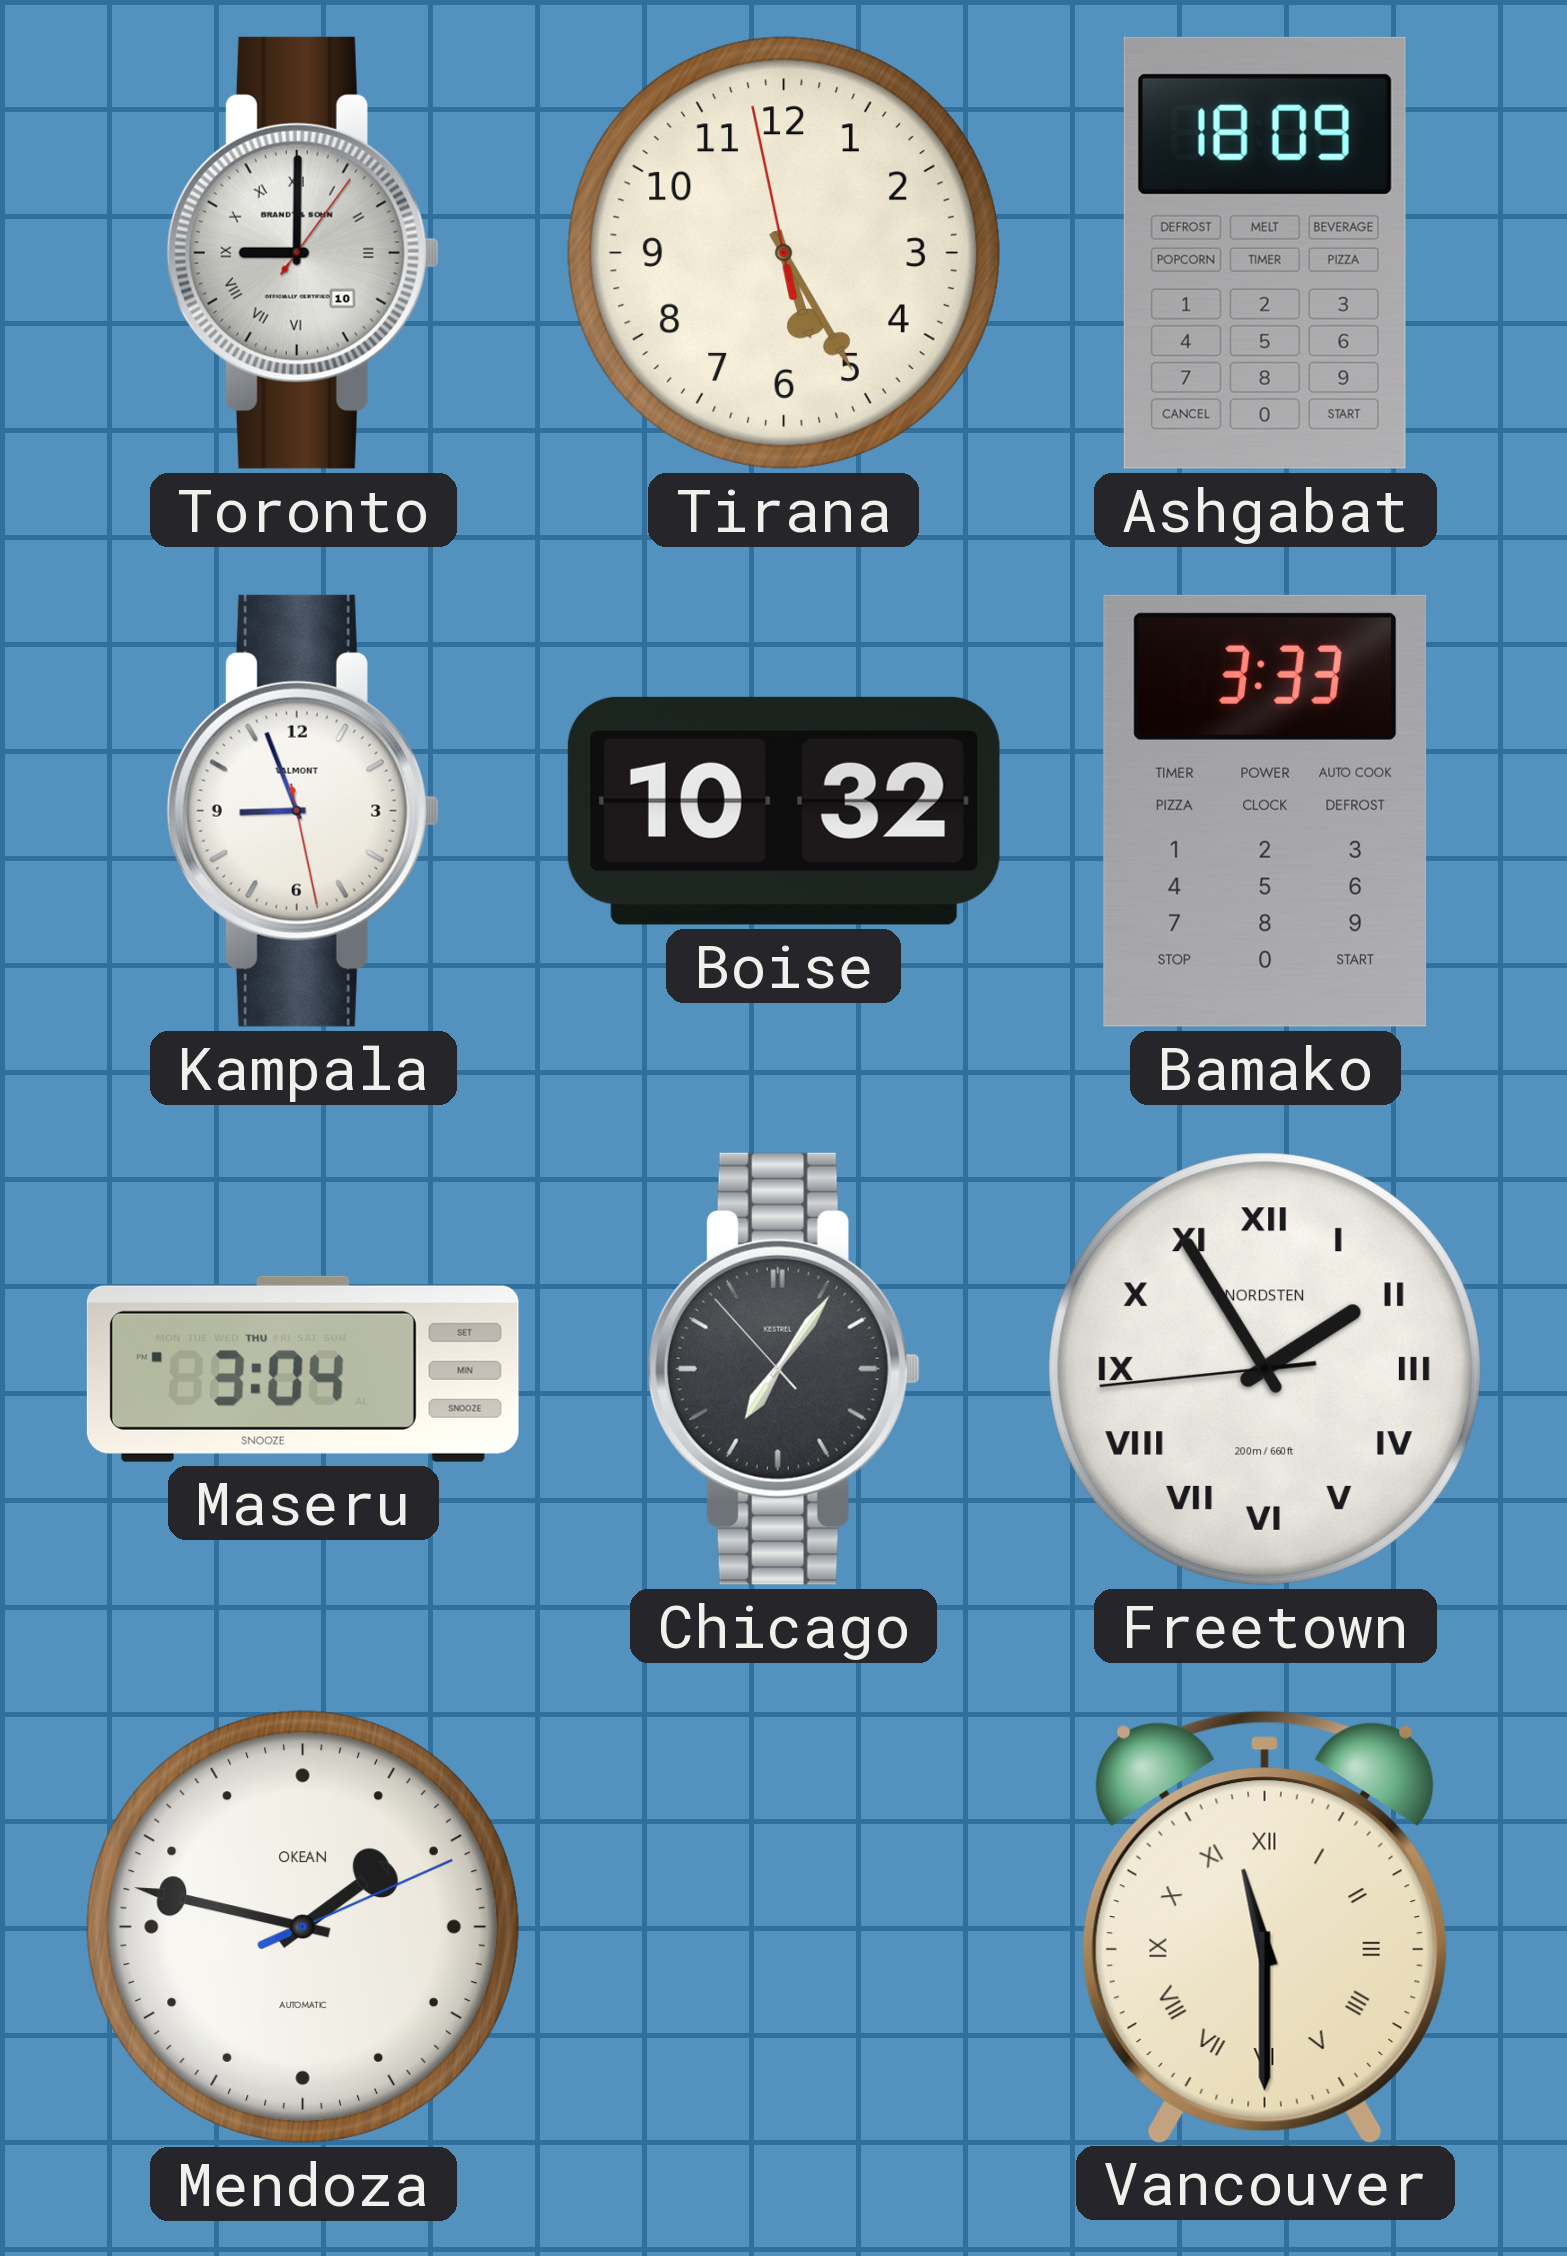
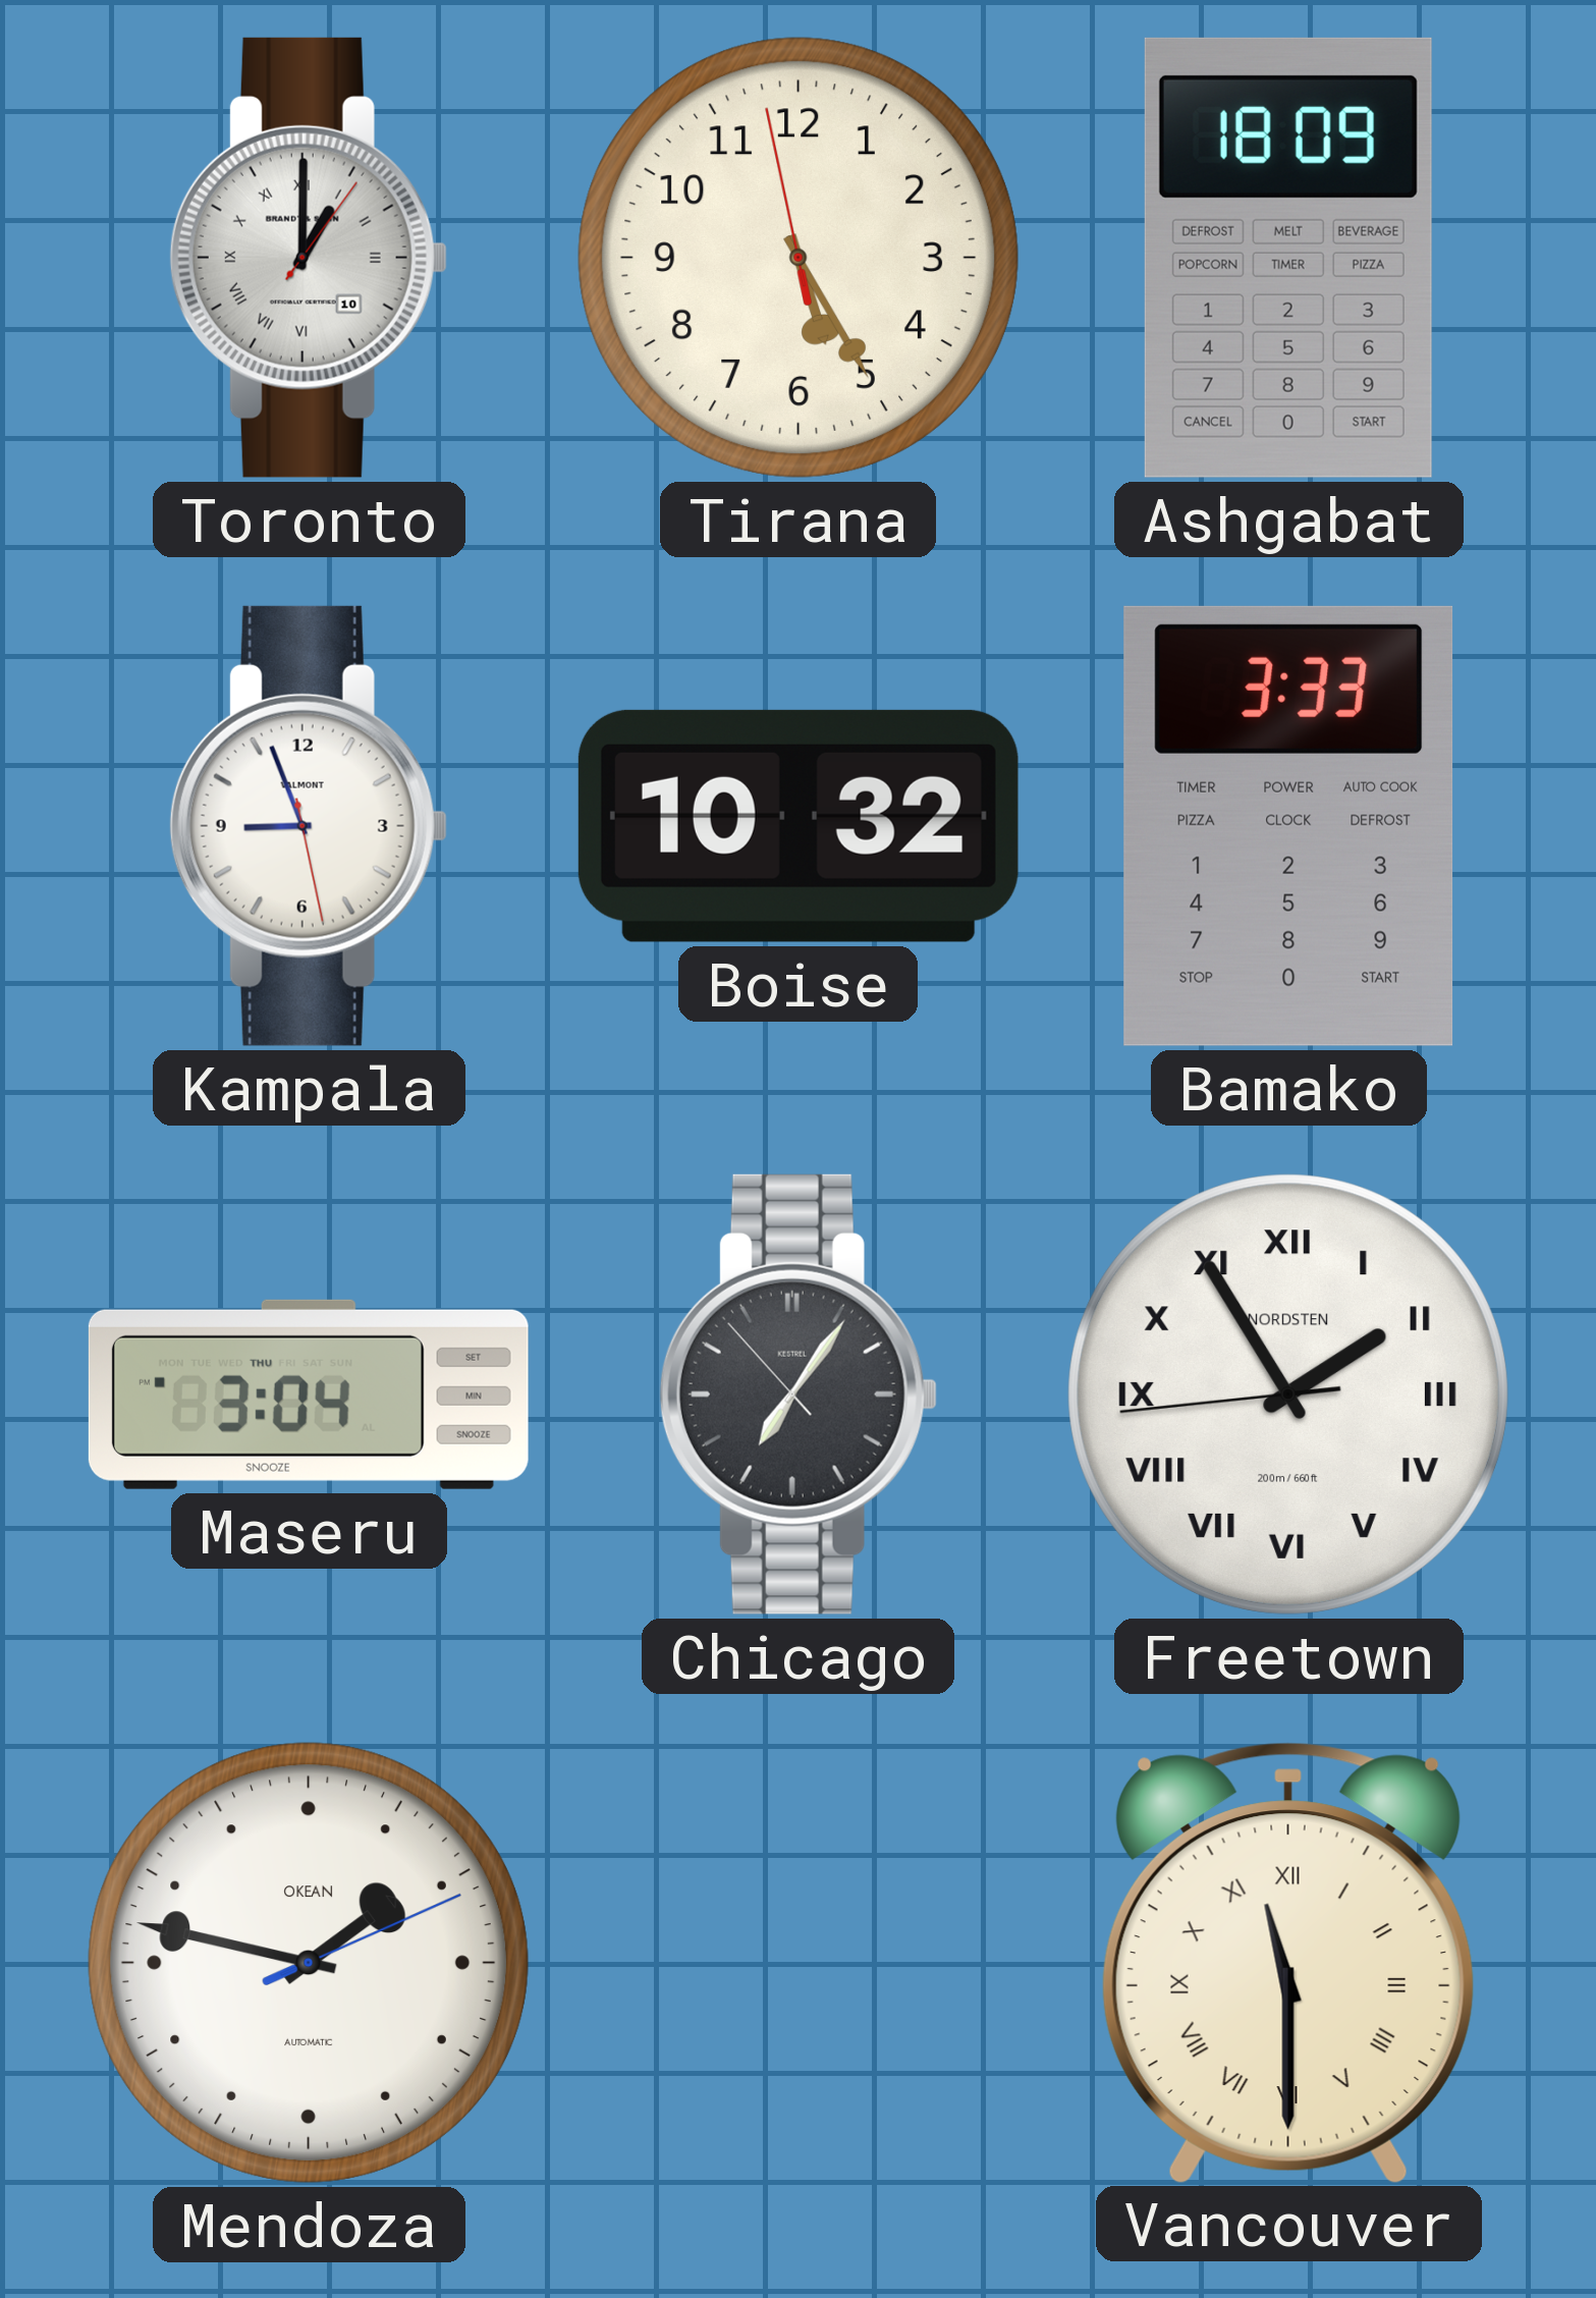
Toronto: 9:00 -> 1:00 (309, 258)
